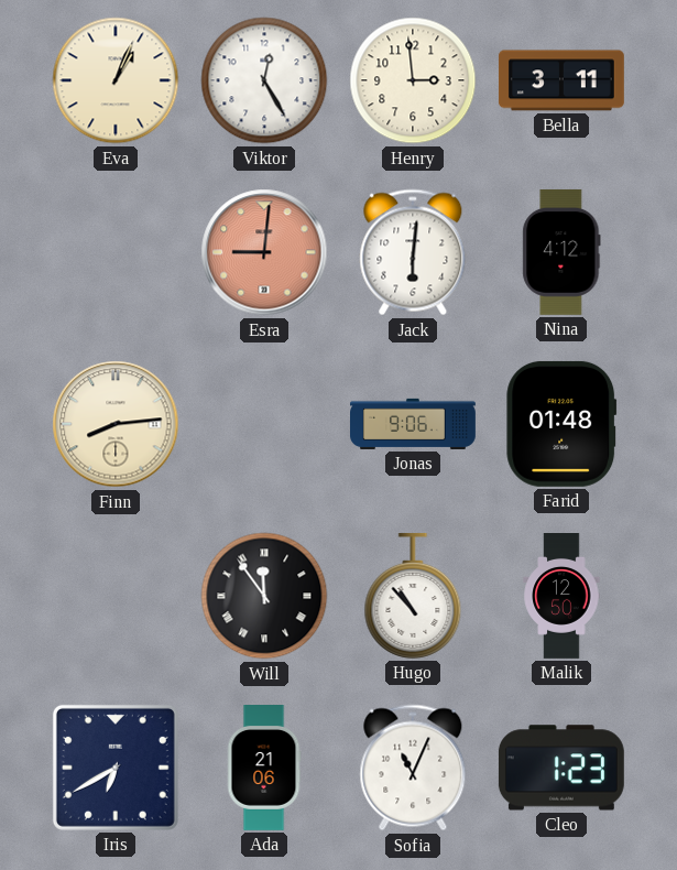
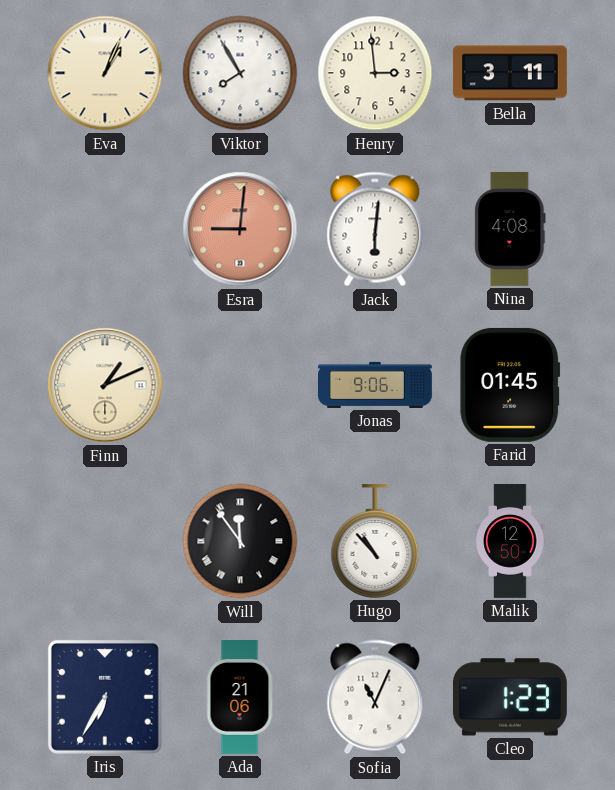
Viktor: 12:25 -> 7:55 (240, 73)
Nina: 4:12 -> 4:08 (510, 229)
Finn: 8:14 -> 1:11 (105, 385)
Farid: 01:48 -> 01:45 (510, 385)
Iris: 6:40 -> 6:35 (105, 697)
